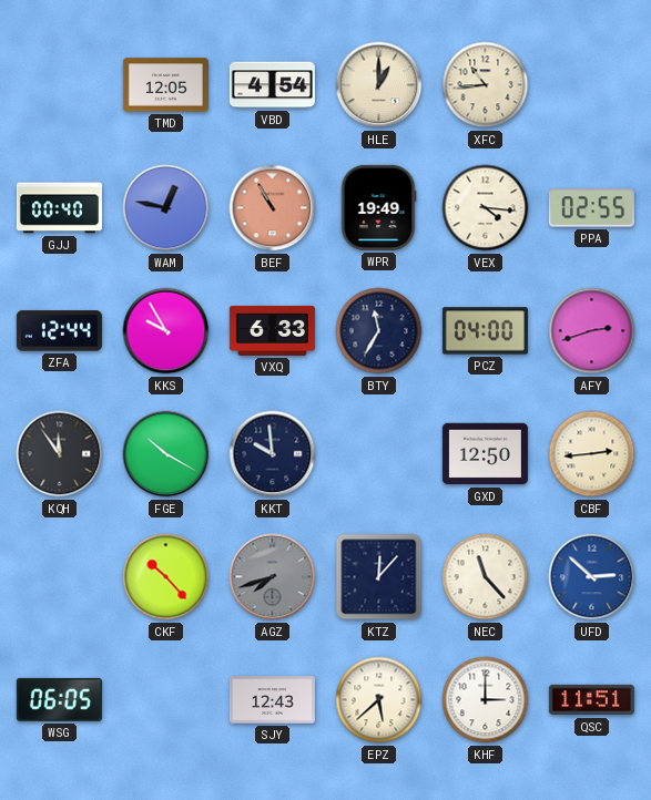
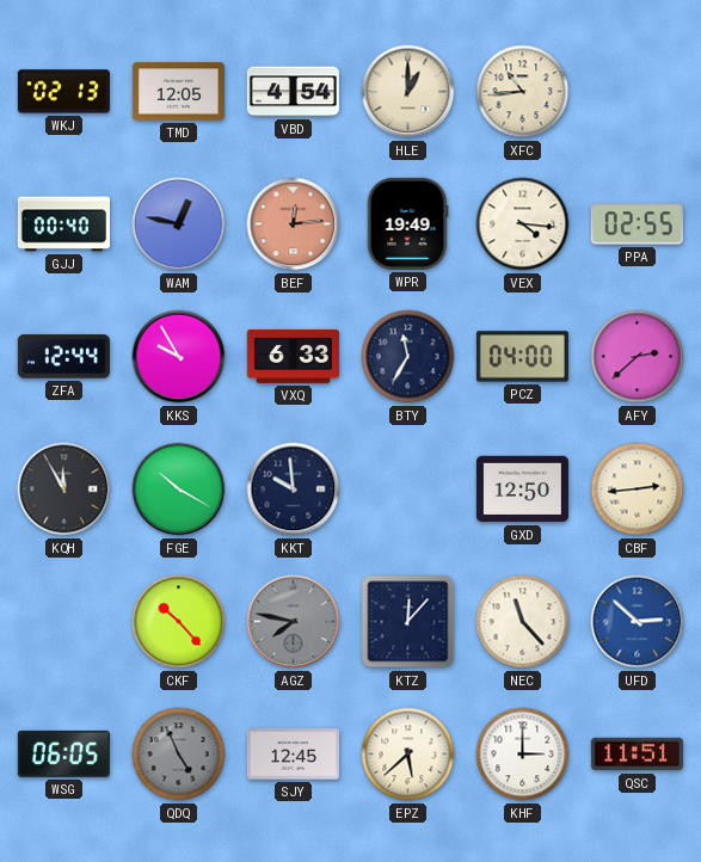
WKJ: none -> 02:13 (63, 92)
BEF: 10:55 -> 12:14 (294, 224)
AFY: 2:42 -> 2:38 (638, 357)
KQH: 11:54 -> 11:55 (64, 490)
AGZ: 7:42 -> 7:47 (294, 622)
QDQ: none -> 4:56 (179, 755)
SJY: 12:43 -> 12:45 (293, 755)
